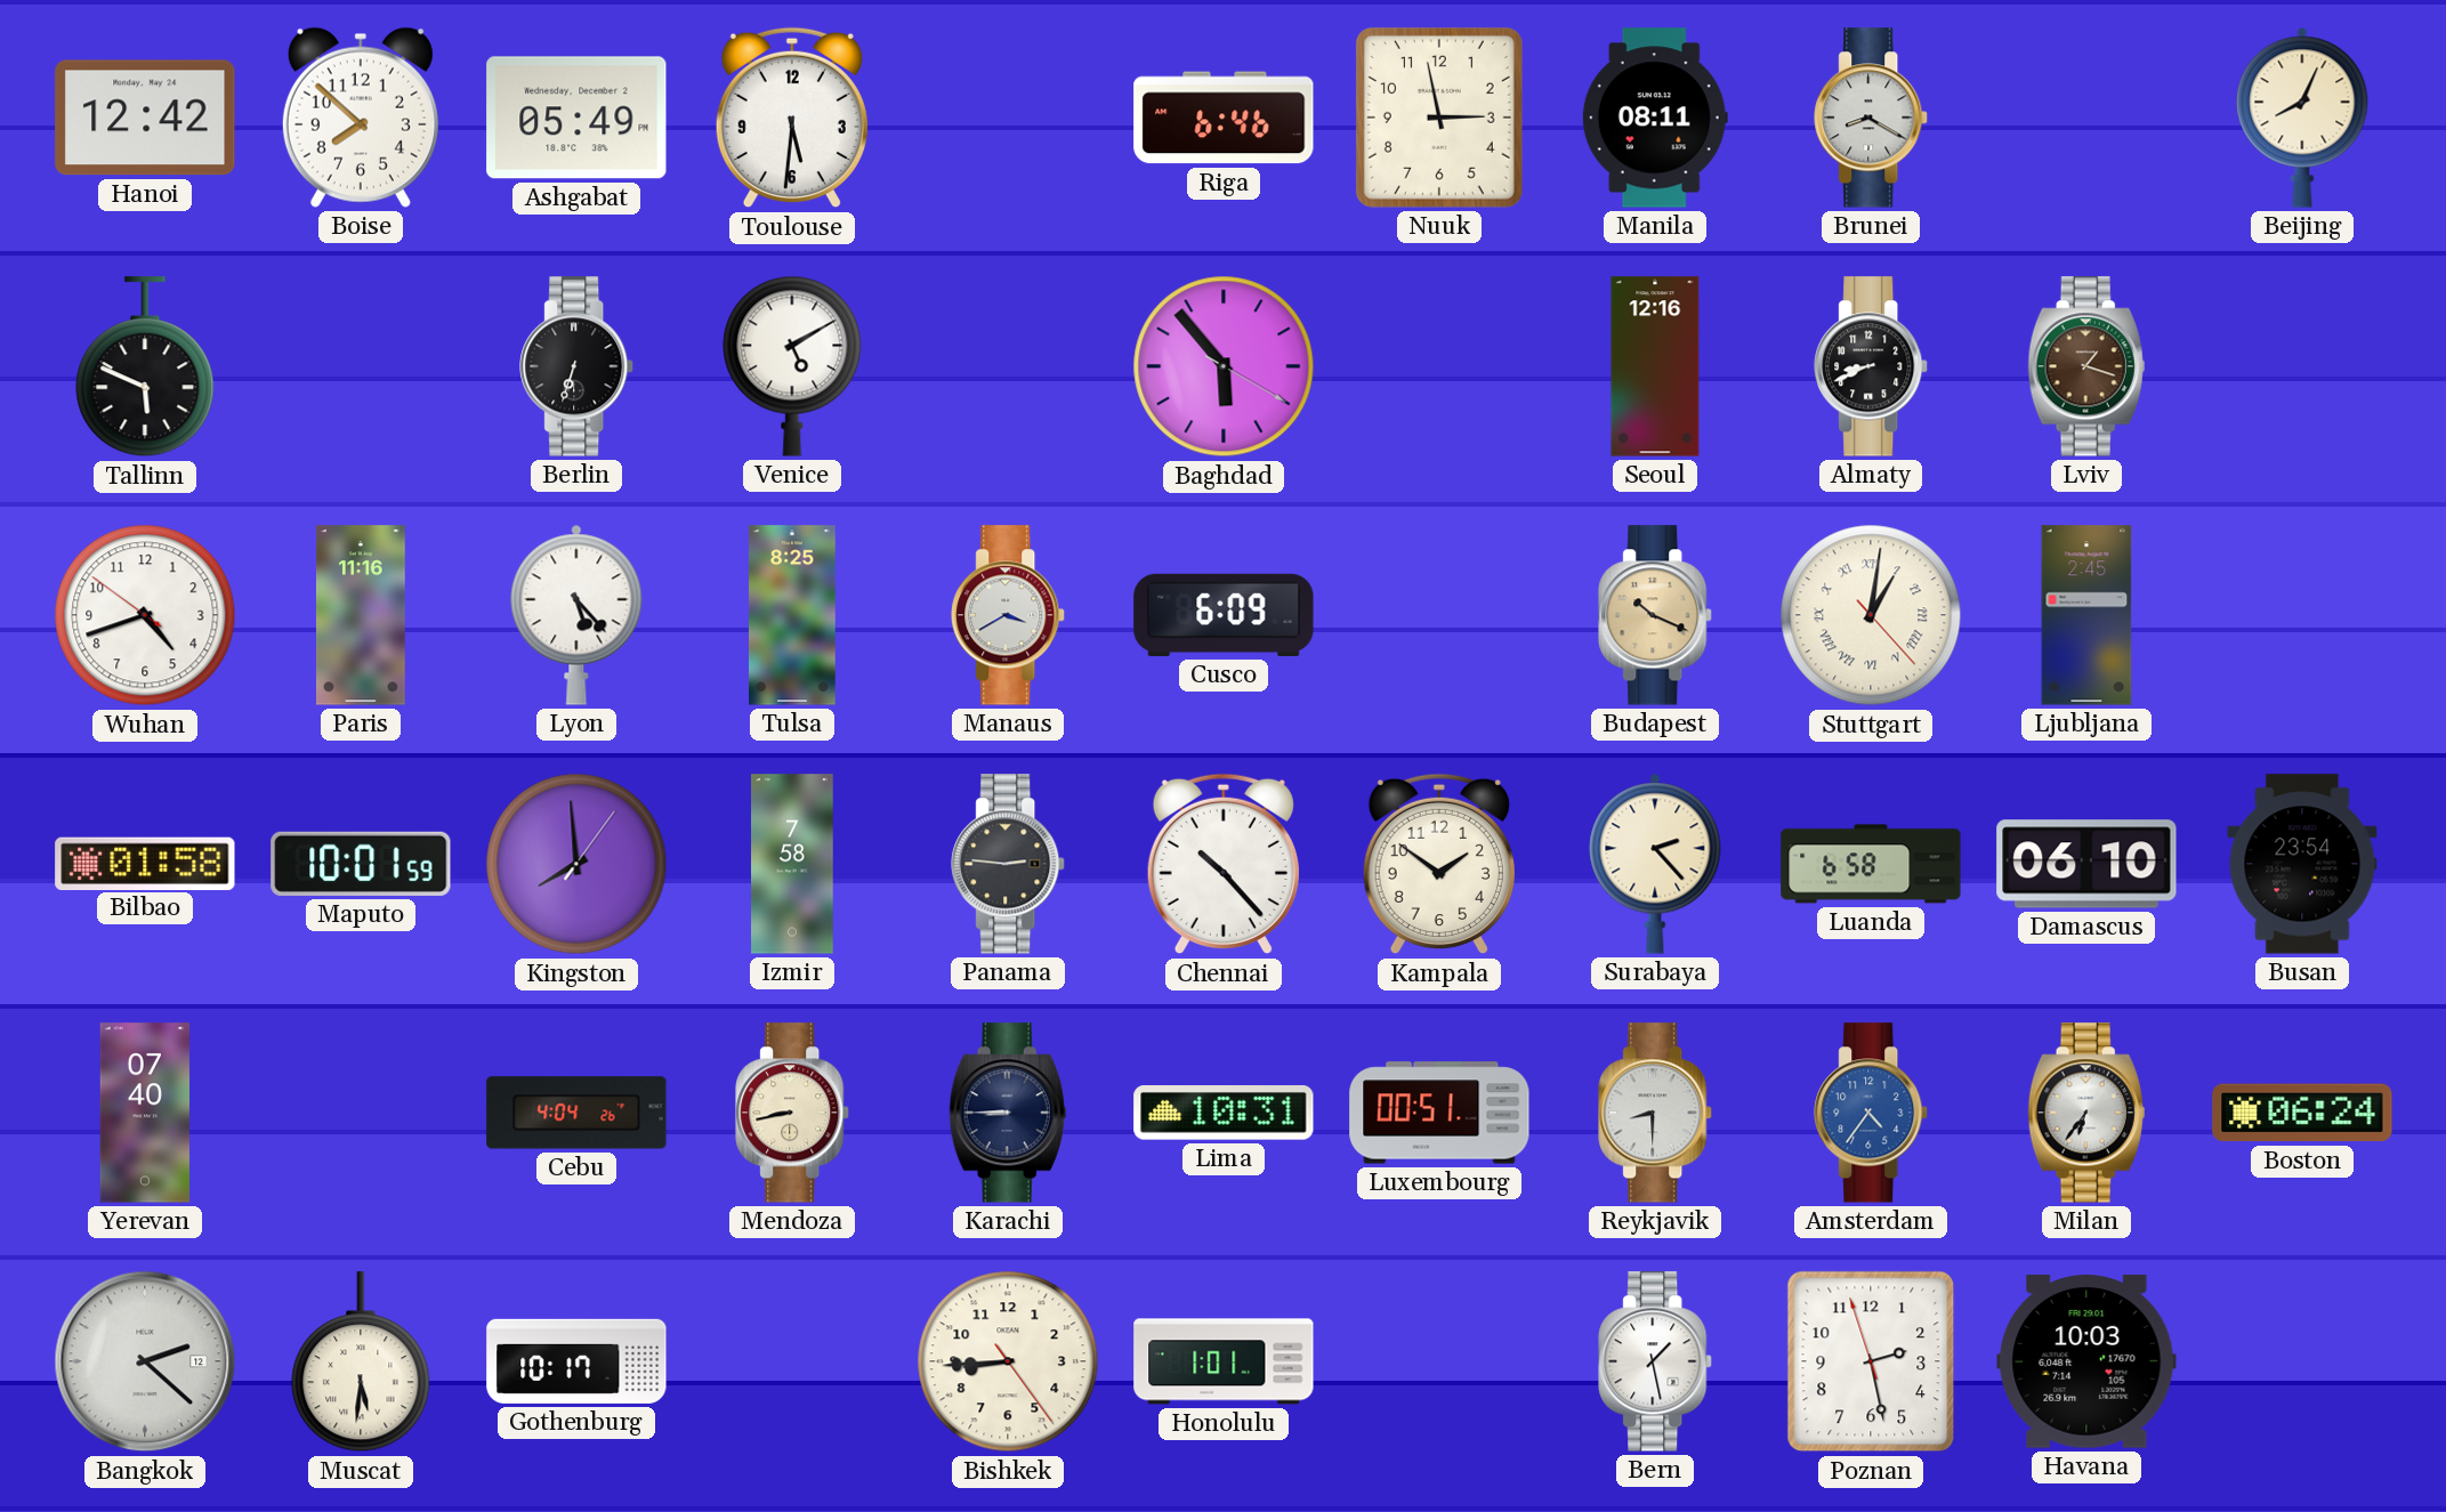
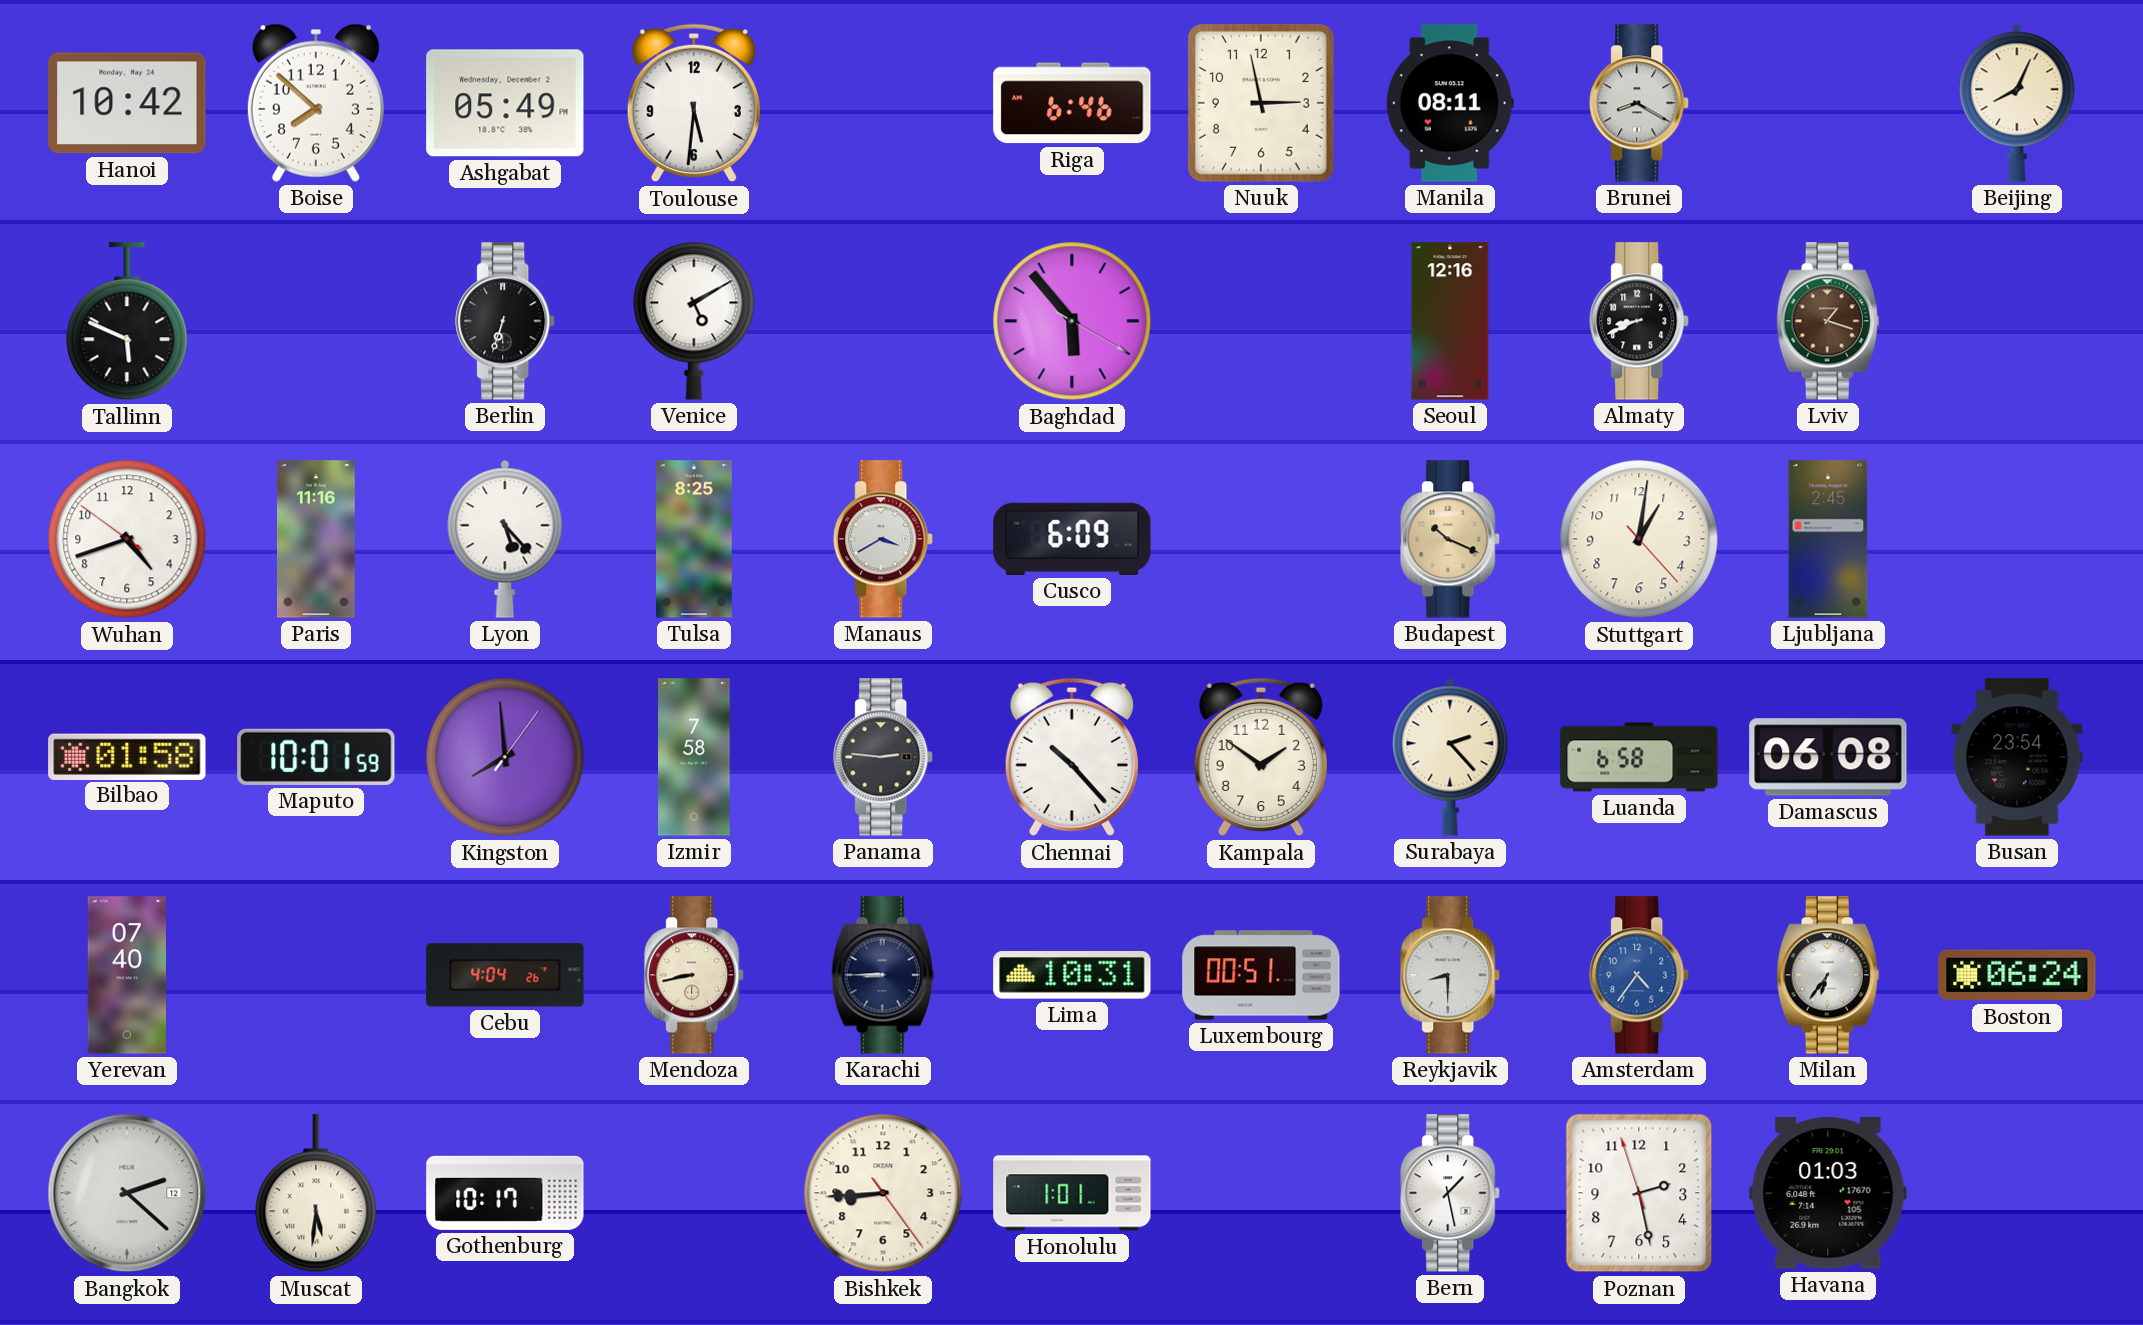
Hanoi: 12:42 -> 10:42 (127, 103)
Stuttgart numerals: Roman -> Arabic (1639, 539)
Damascus: 06:10 -> 06:08 (1828, 757)
Havana: 10:03 -> 01:03 (1828, 1193)
